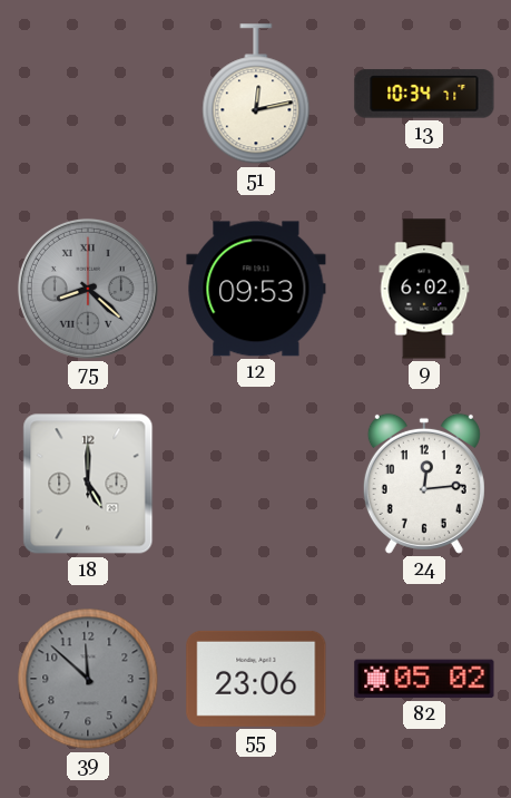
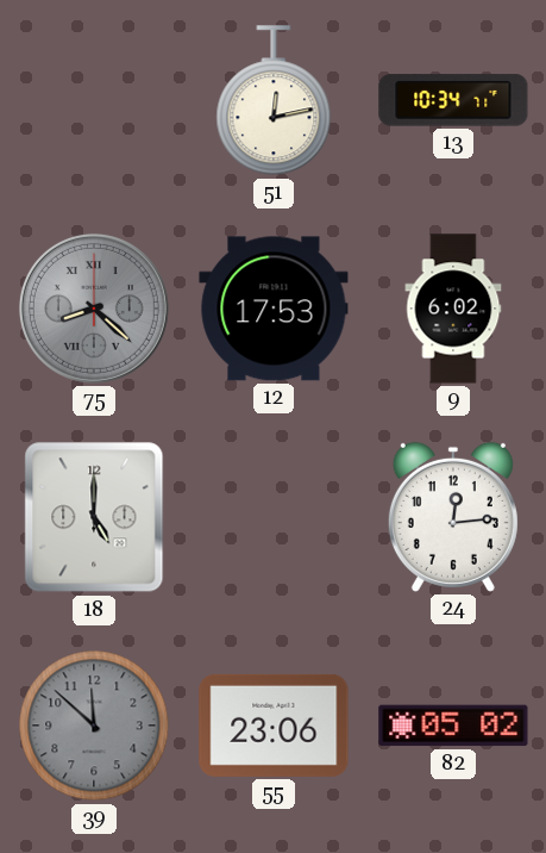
12: 09:53 -> 17:53 (274, 309)
